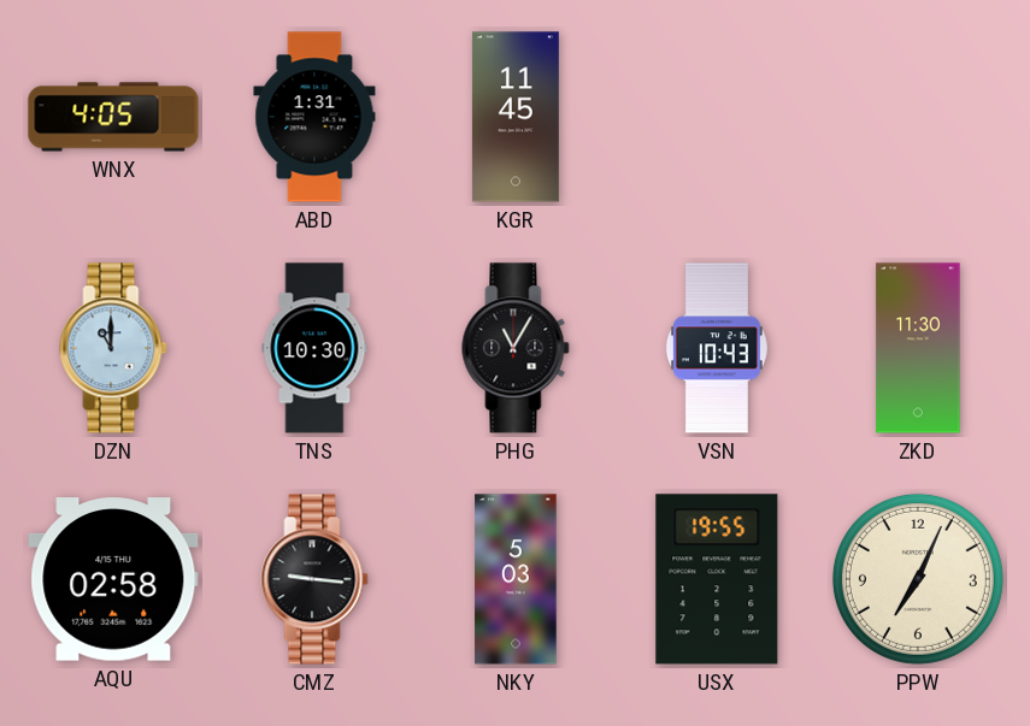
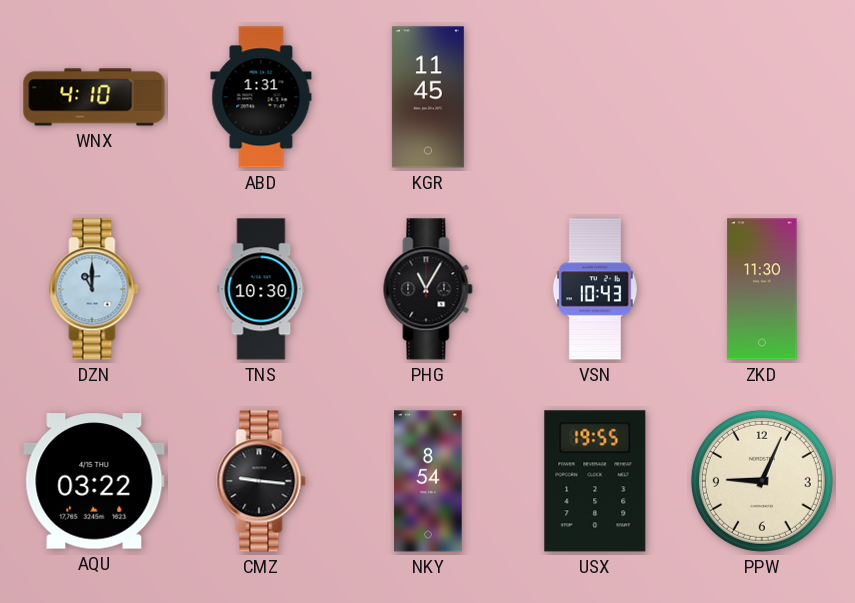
WNX: 4:05 -> 4:10 (94, 97)
AQU: 02:58 -> 03:22 (94, 481)
NKY: 5:03 -> 8:54 (428, 481)
PPW: 7:04 -> 9:04 (762, 481)
